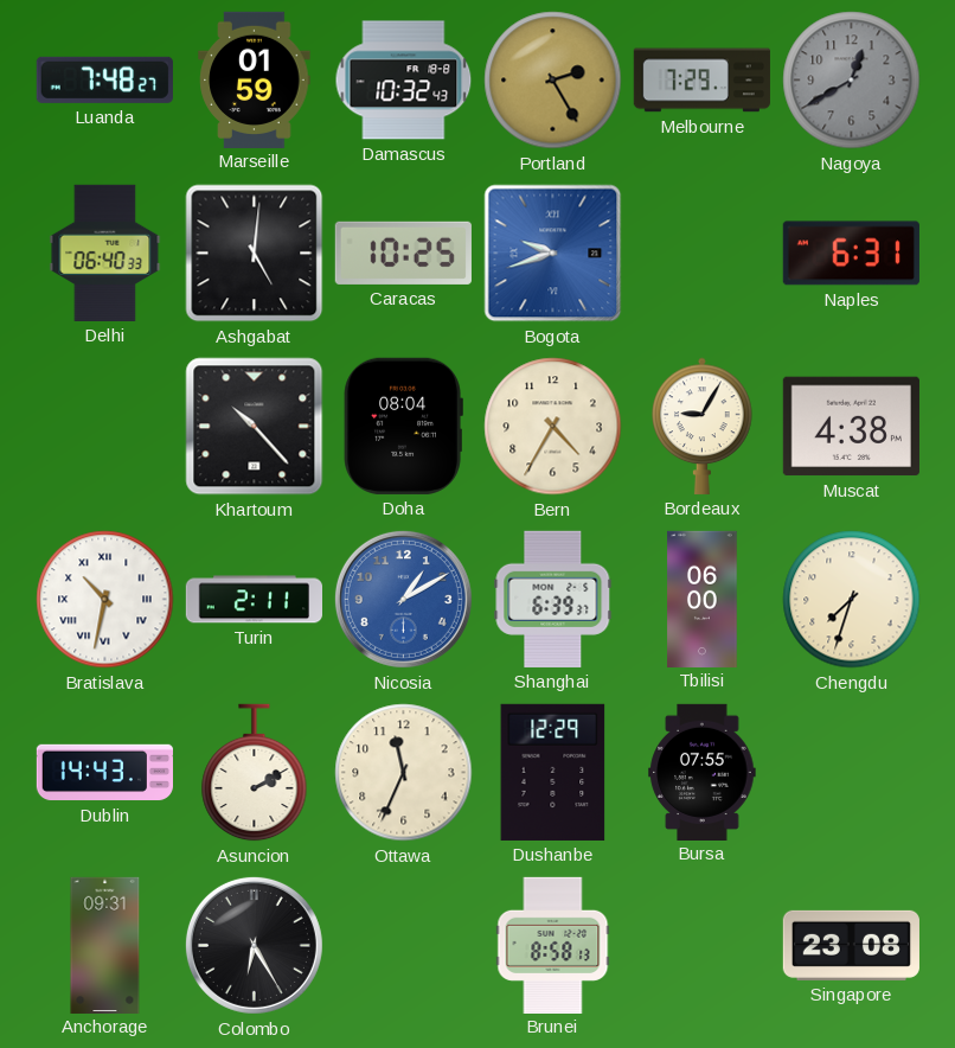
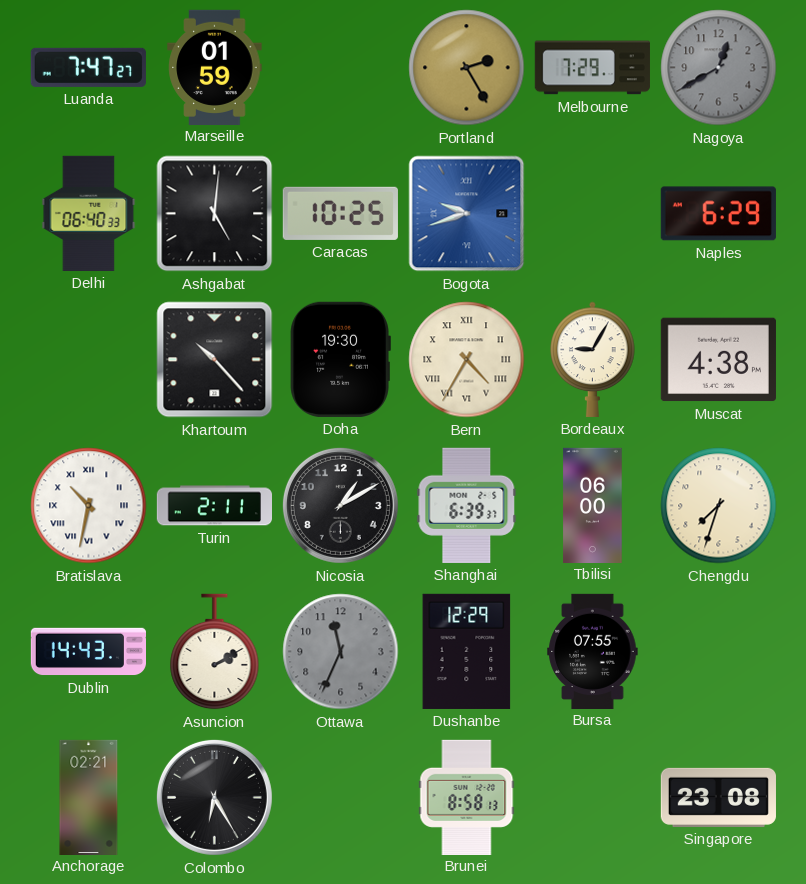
Luanda: 7:48 -> 7:47 (88, 67)
Damascus: 10:32 -> none (404, 81)
Naples: 6:31 -> 6:29 (718, 214)
Doha: 08:04 -> 19:30 (340, 359)
Bern numerals: Arabic -> Roman (467, 360)
Nicosia dial: blue -> black (340, 505)
Ottawa dial: cream -> grey (341, 652)
Anchorage: 09:31 -> 02:21 (89, 797)
